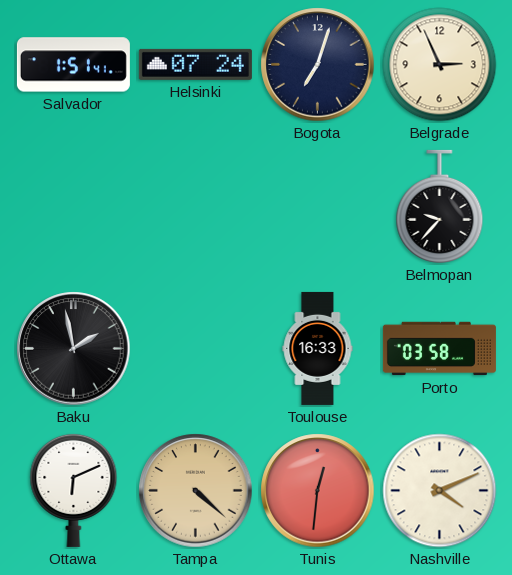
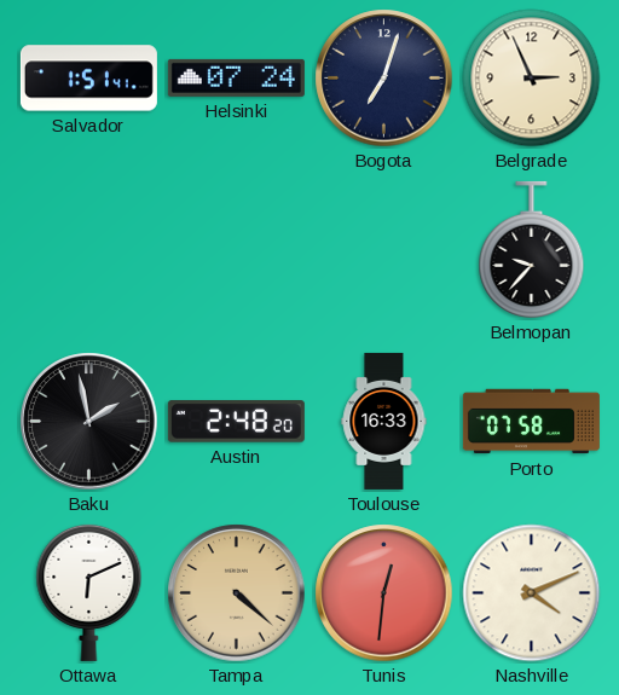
Austin: none -> 2:48 (236, 422)
Porto: 03:58 -> 07:58 (531, 422)
